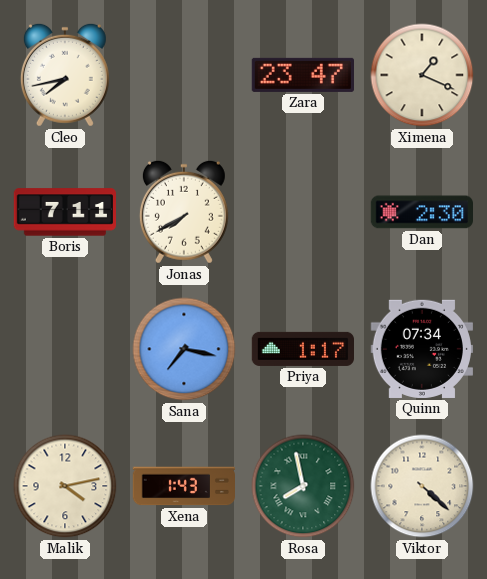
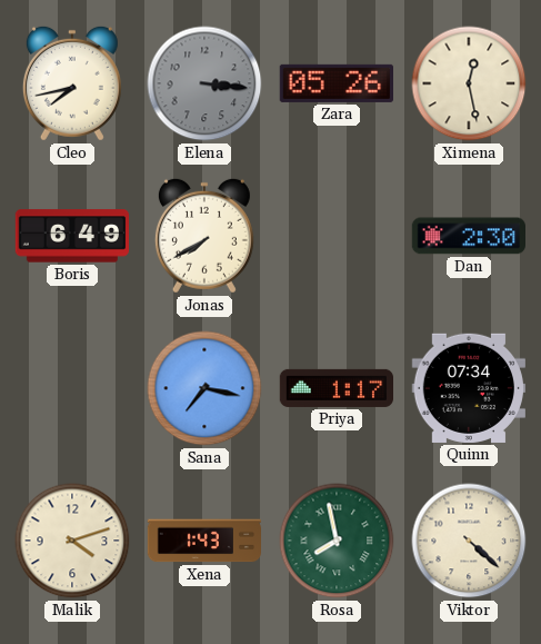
Elena: none -> 3:16 (204, 83)
Zara: 23:47 -> 05:26 (335, 83)
Ximena: 1:19 -> 12:28 (469, 83)
Boris: 7:11 -> 6:49 (71, 236)
Malik: 4:13 -> 4:12 (72, 541)
